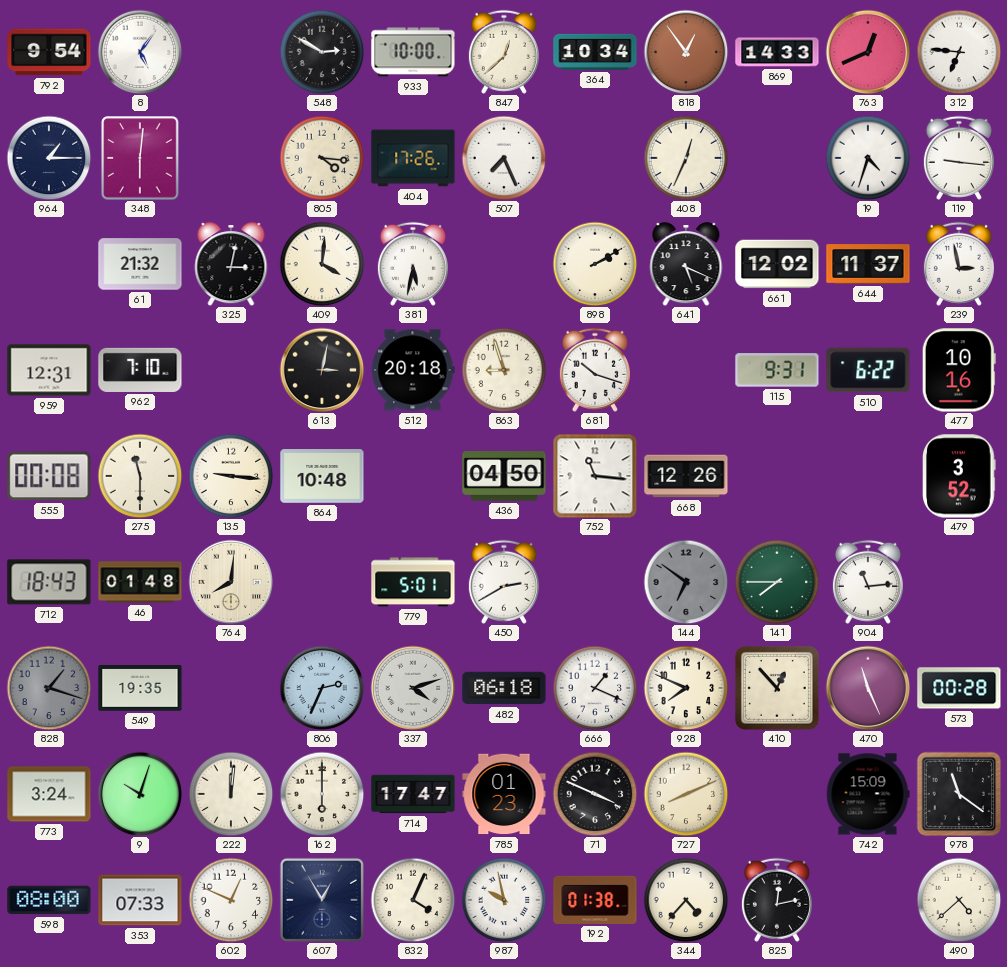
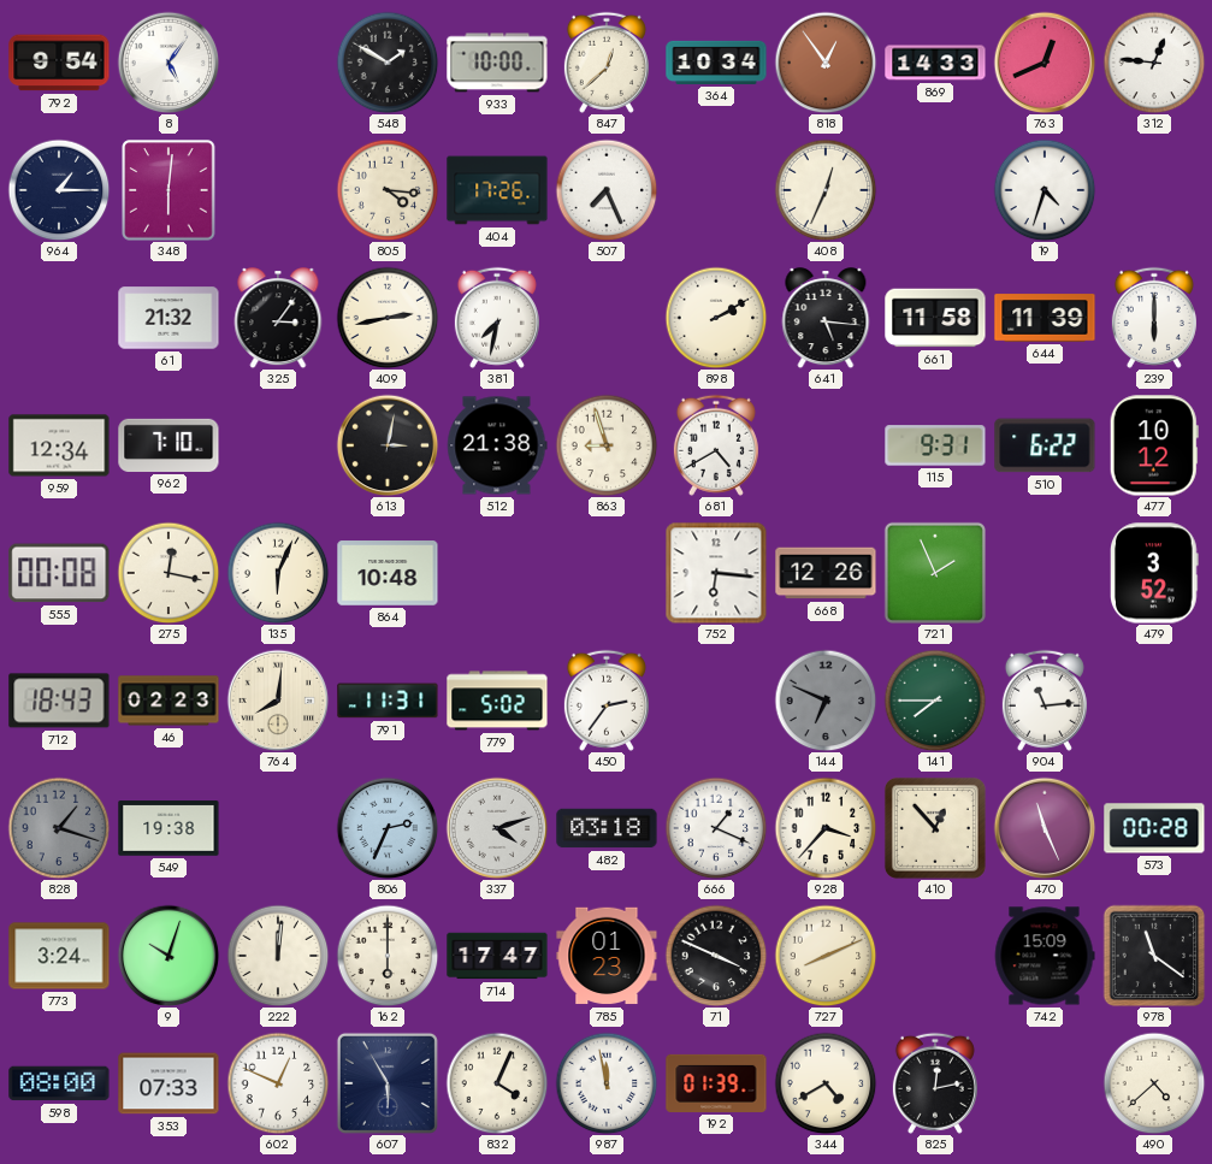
548: 2:50 -> 1:50 (388, 63)
312: 6:46 -> 12:46 (1154, 63)
119: 9:16 -> none (959, 158)
325: 3:02 -> 3:06 (278, 318)
409: 4:01 -> 2:43 (388, 318)
381: 5:32 -> 7:32 (497, 318)
641: 5:19 -> 5:16 (826, 318)
661: 12:02 -> 11:58 (935, 318)
644: 11:37 -> 11:39 (1045, 318)
239: 2:58 -> 6:00 (1154, 318)
959: 12:31 -> 12:34 (59, 445)
512: 20:18 -> 21:38 (497, 445)
681: 10:18 -> 4:40 (716, 445)
477: 10:16 -> 10:12 (1154, 445)
275: 11:30 -> 12:17 (169, 573)
135: 9:16 -> 6:04 (278, 573)
436: 04:50 -> none (504, 476)
752: 11:16 -> 6:16 (716, 573)
721: none -> 1:56 (935, 573)
46: 01:48 -> 02:23 (169, 701)
791: none -> 11:31 (388, 701)
779: 5:01 -> 5:02 (497, 701)
450: 2:40 -> 2:36 (607, 701)
144: 6:51 -> 6:49 (826, 701)
549: 19:35 -> 19:38 (169, 828)
482: 06:18 -> 03:18 (607, 828)
928: 7:49 -> 3:37 (826, 828)
607: 12:55 -> 5:55 (388, 1083)
987: 9:58 -> 11:58 (607, 1083)
192: 01:38 -> 01:39 (716, 1083)
344: 4:37 -> 4:40 (826, 1083)
